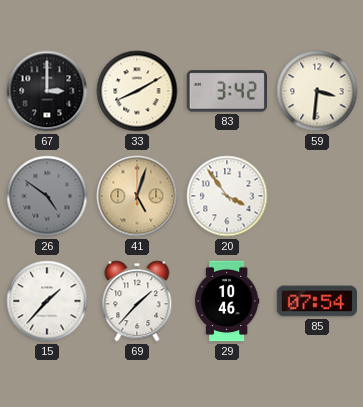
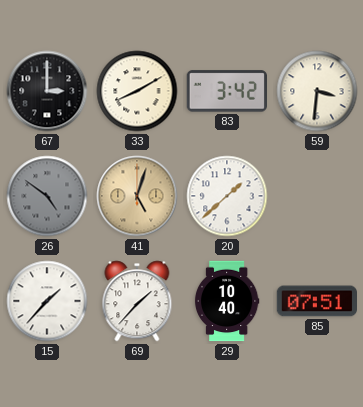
20: 3:54 -> 1:38 (227, 196)
29: 10:46 -> 10:40 (227, 301)
85: 07:54 -> 07:51 (317, 301)
